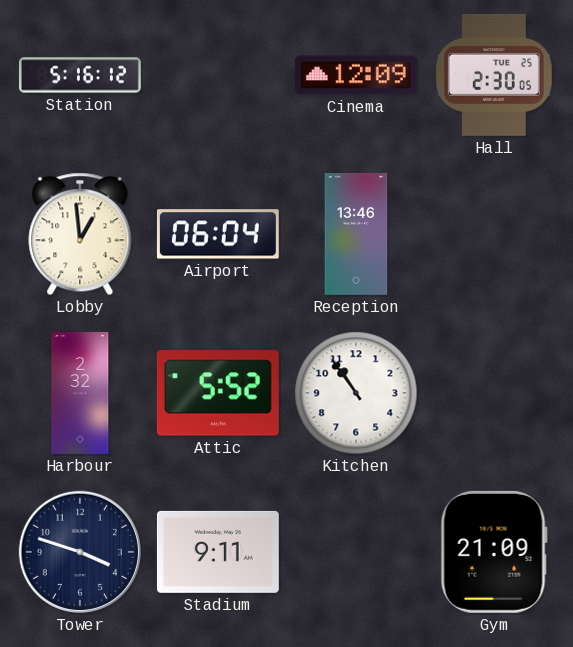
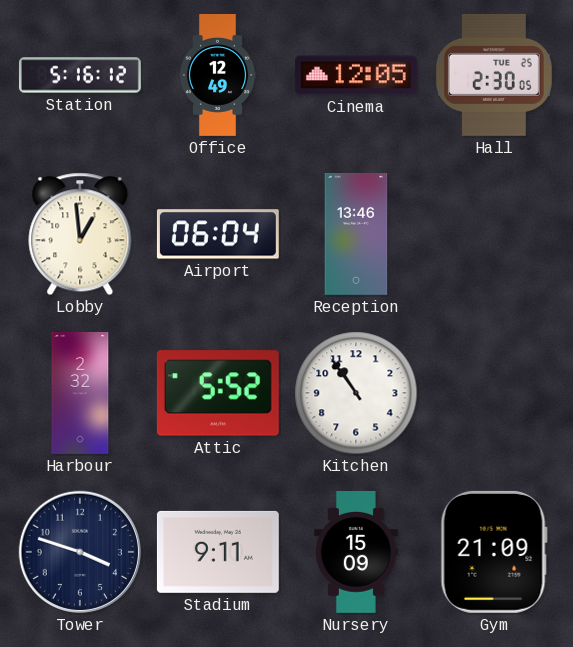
Office: none -> 12:49 (218, 76)
Cinema: 12:09 -> 12:05 (356, 75)
Nursery: none -> 15:09 (357, 552)
